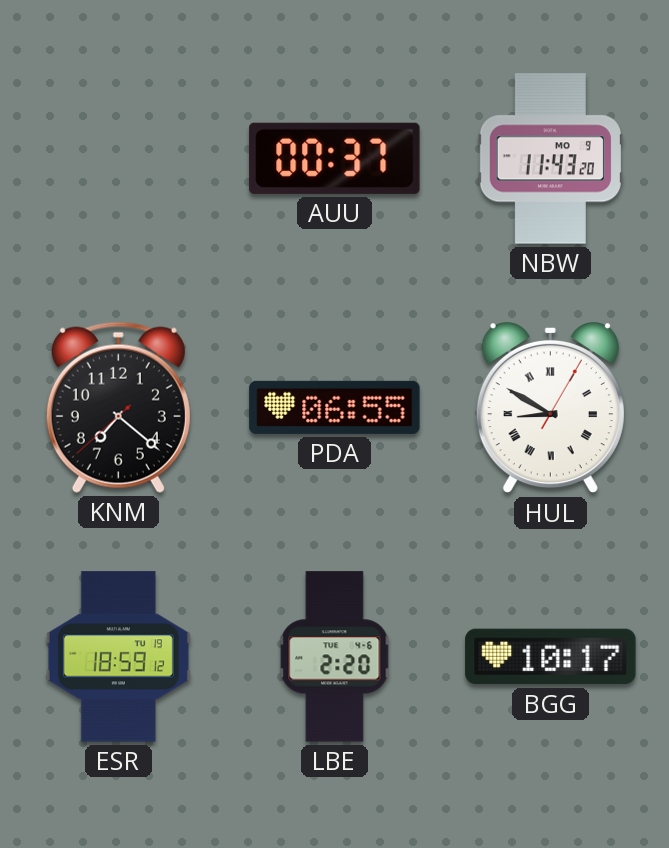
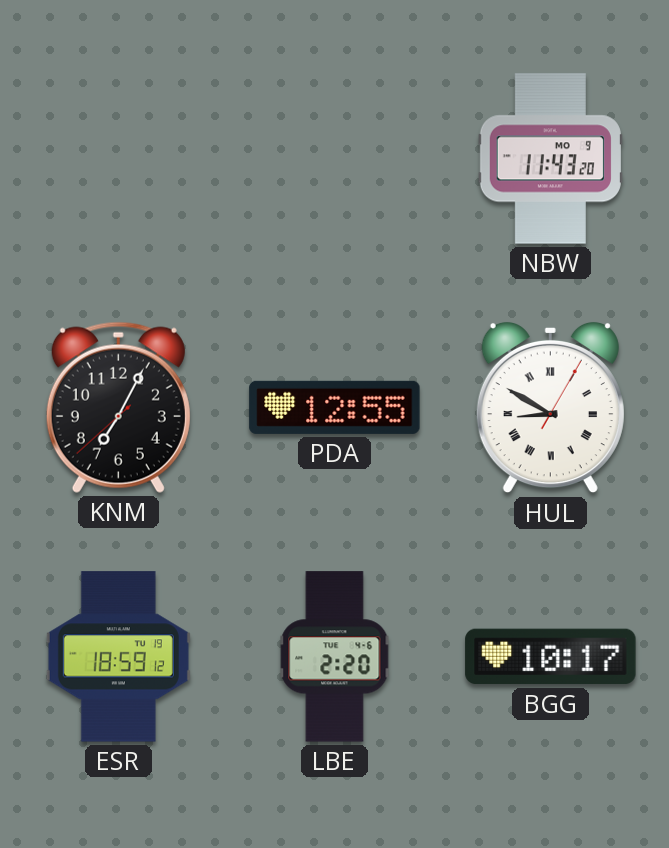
AUU: 00:37 -> none (335, 158)
KNM: 7:21 -> 7:04 (118, 407)
PDA: 06:55 -> 12:55 (335, 407)
